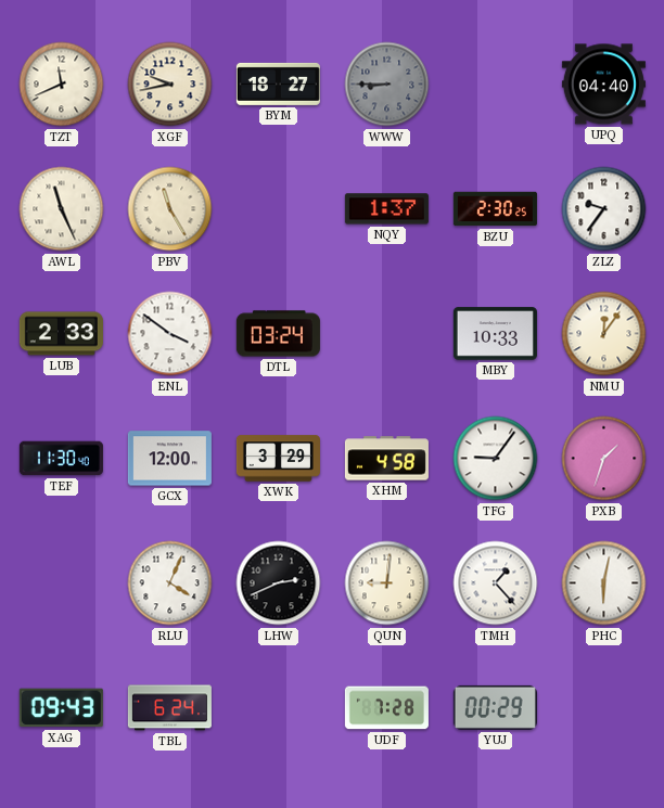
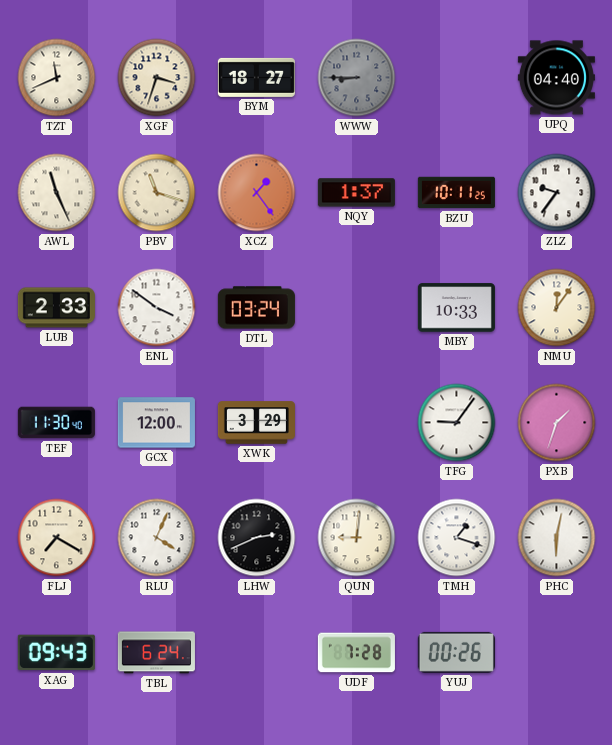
XGF: 9:43 -> 3:33 (157, 78)
PBV: 11:25 -> 11:18 (157, 193)
XCZ: none -> 1:24 (257, 193)
BZU: 2:30 -> 10:11 (456, 193)
XHM: 4:58 -> none (386, 459)
FLJ: none -> 7:20 (57, 538)
TMH: 1:23 -> 1:18 (457, 538)
YUJ: 00:29 -> 00:26 (456, 652)
